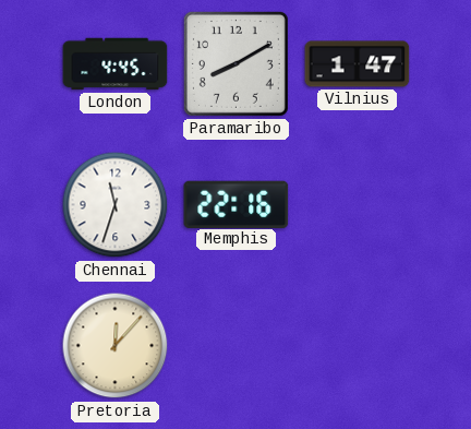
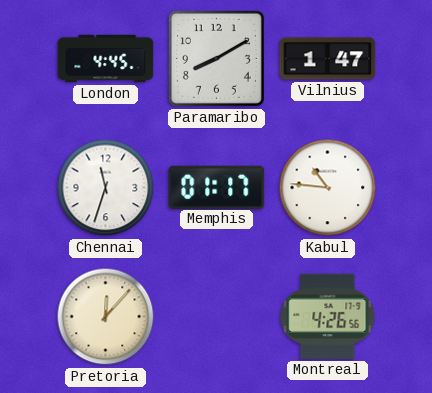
Memphis: 22:16 -> 01:17 (217, 187)
Kabul: none -> 10:46 (328, 188)
Montreal: none -> 4:26 (328, 316)
